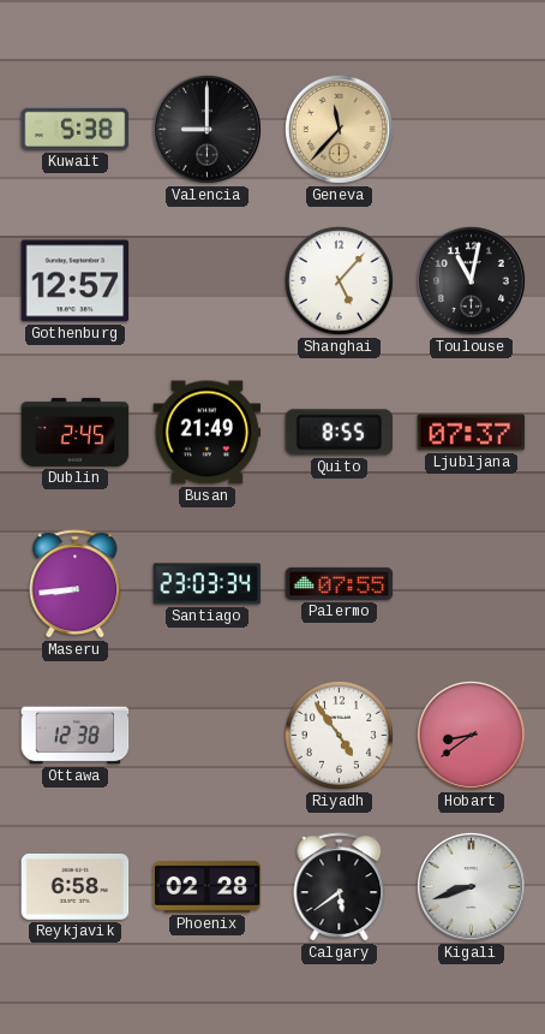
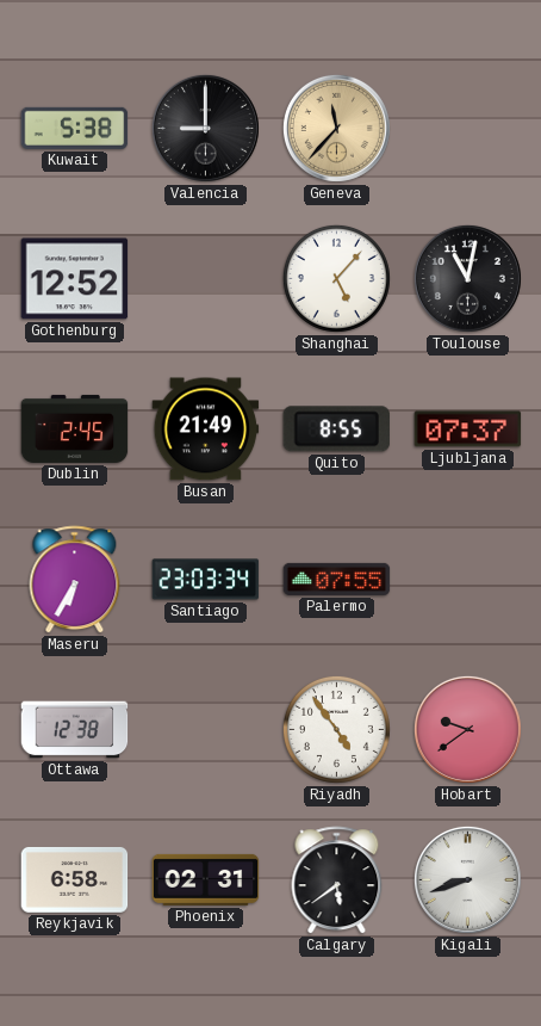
Gothenburg: 12:57 -> 12:52 (75, 279)
Maseru: 8:44 -> 6:35 (75, 580)
Hobart: 8:39 -> 9:39 (467, 729)
Phoenix: 02:28 -> 02:31 (206, 879)
